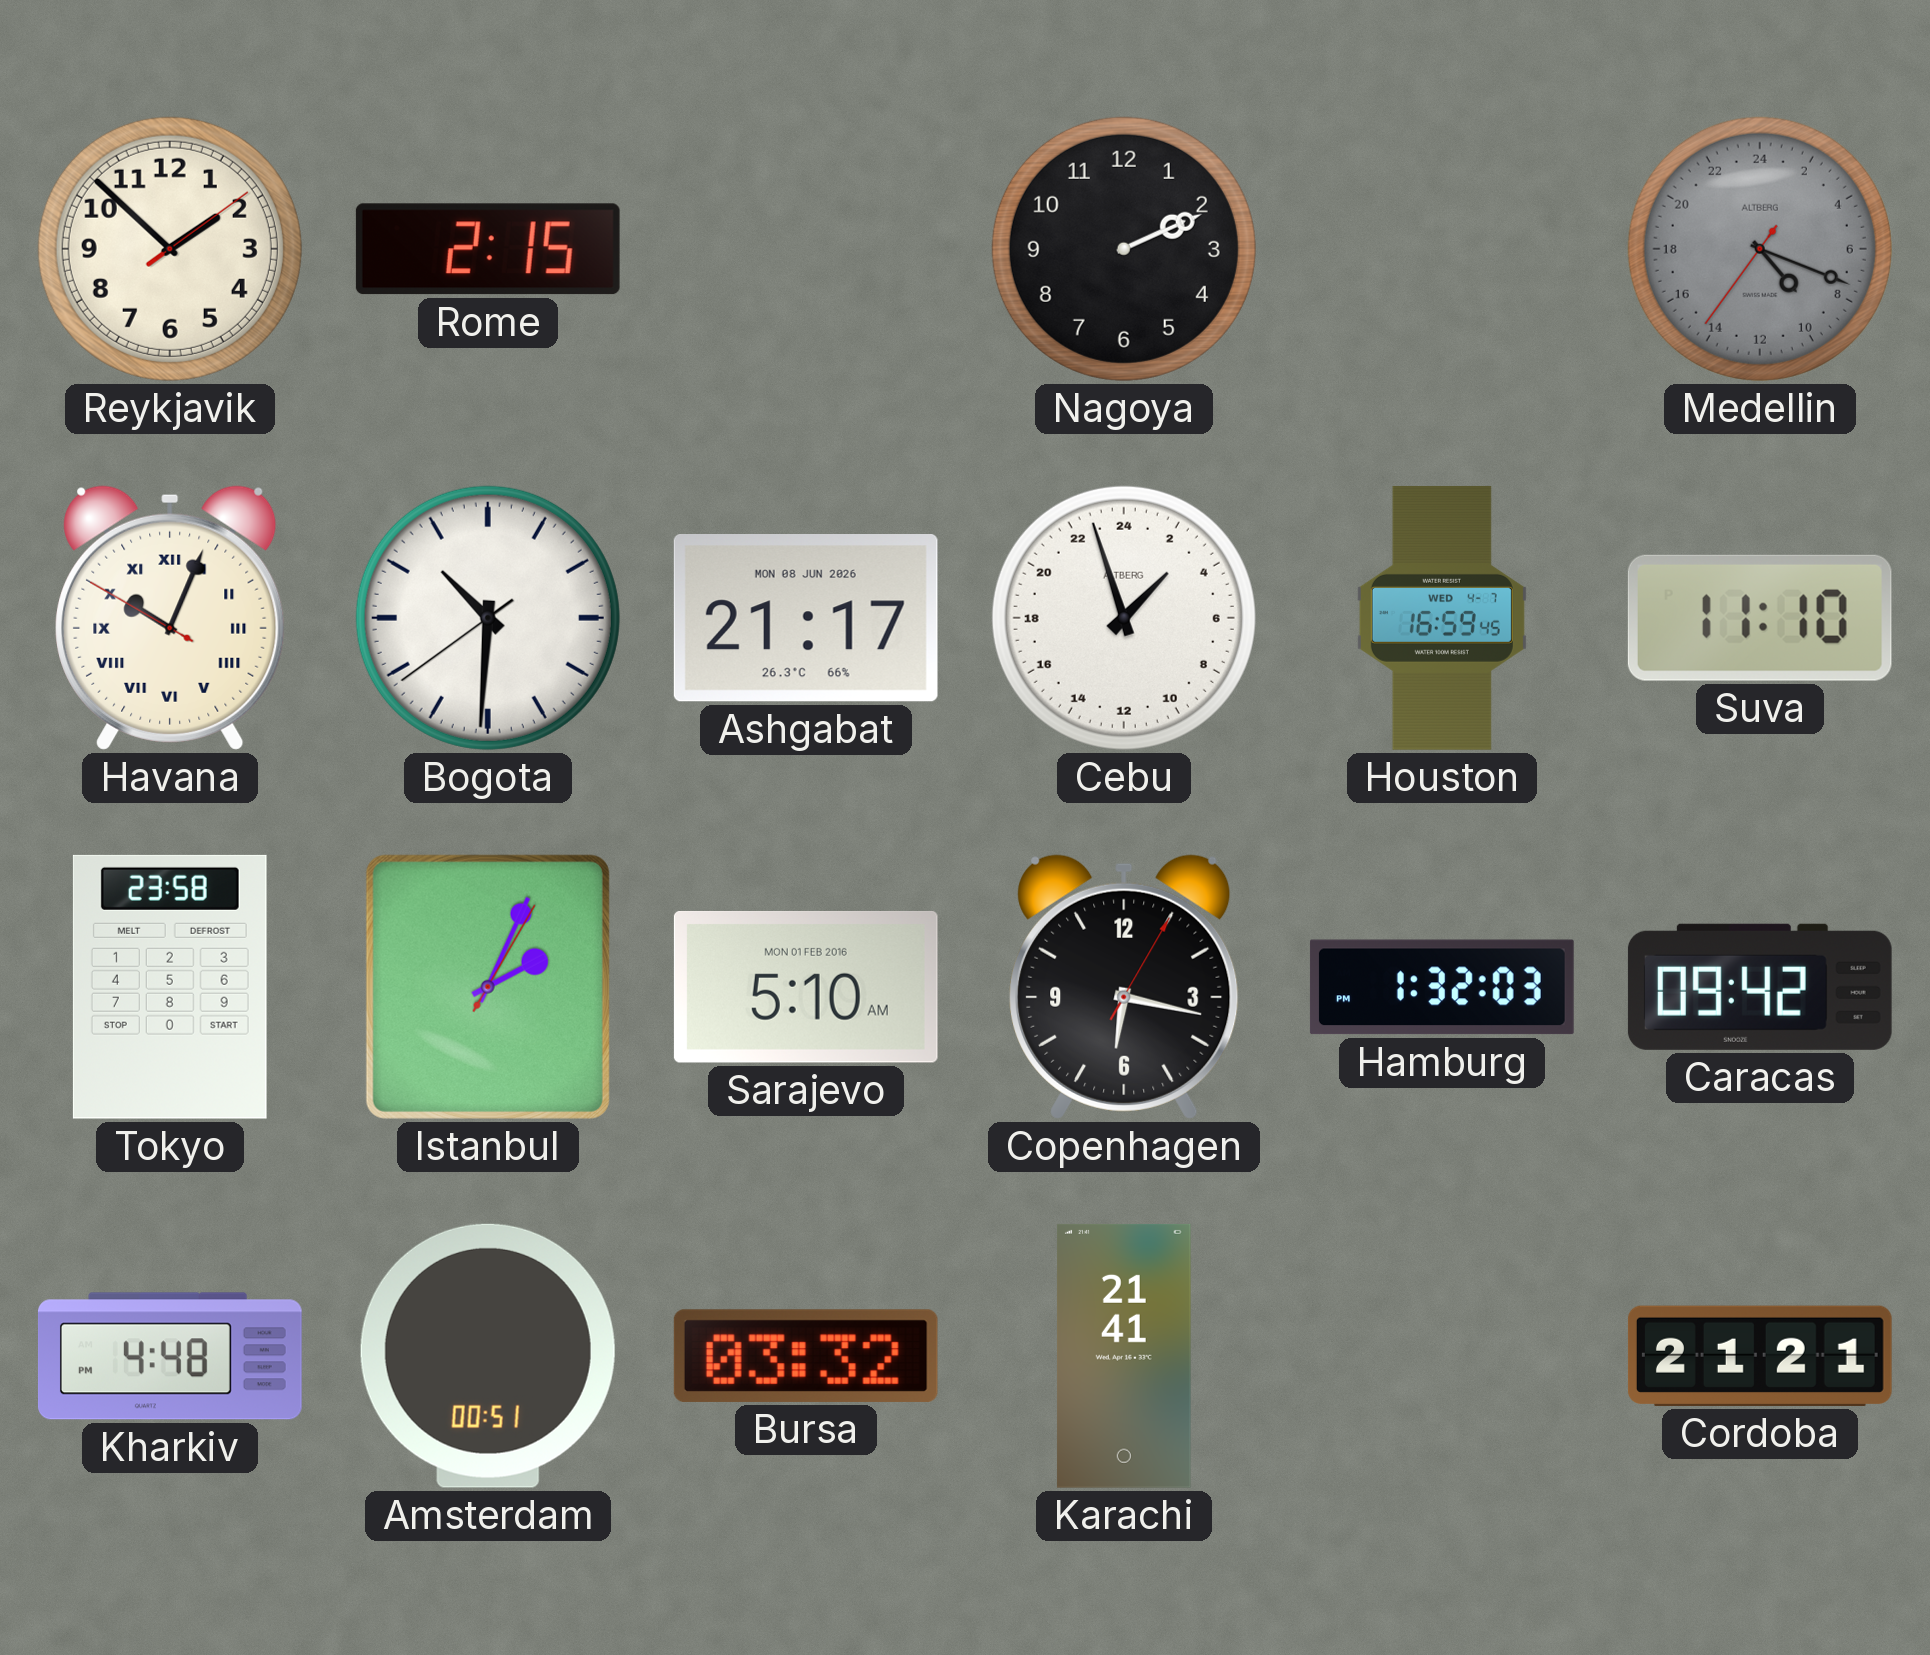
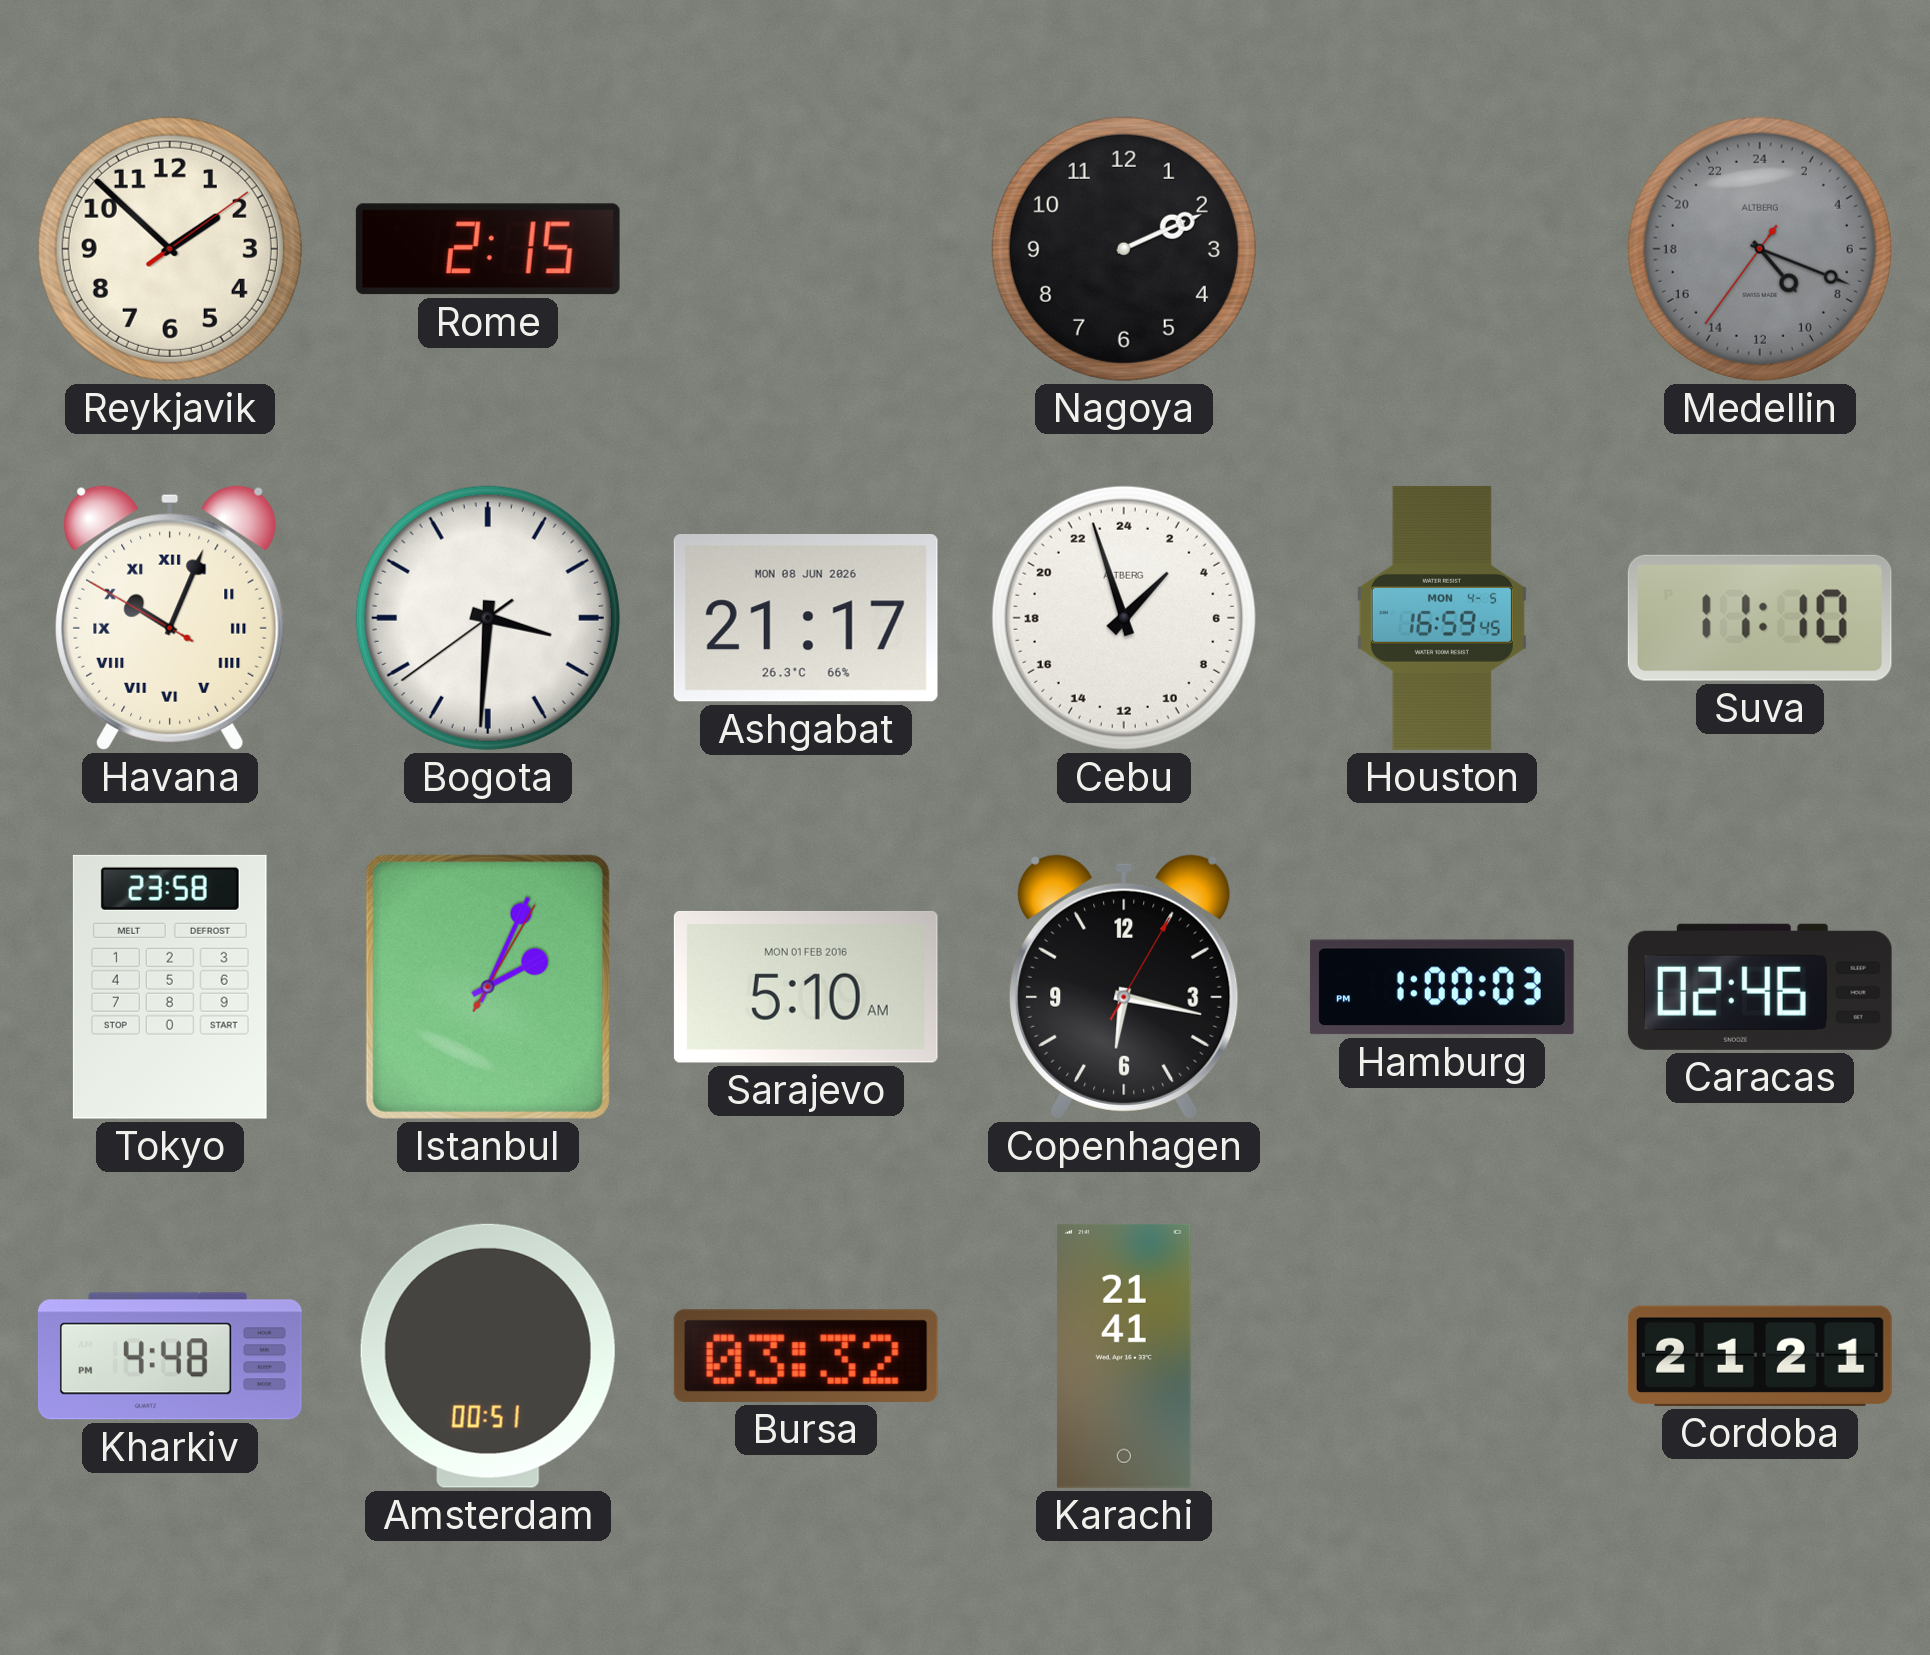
Bogota: 10:30 -> 3:30 (488, 618)
Houston date: WED 4-7 -> MON 4-5 (1442, 618)
Hamburg: 1:32 -> 1:00 (1442, 987)
Caracas: 09:42 -> 02:46 (1760, 987)
